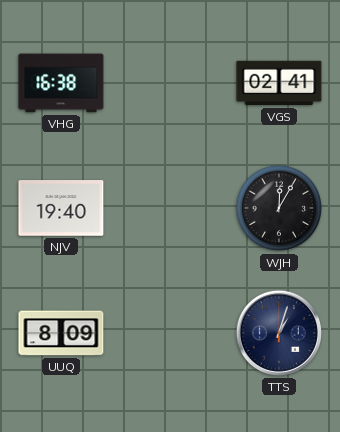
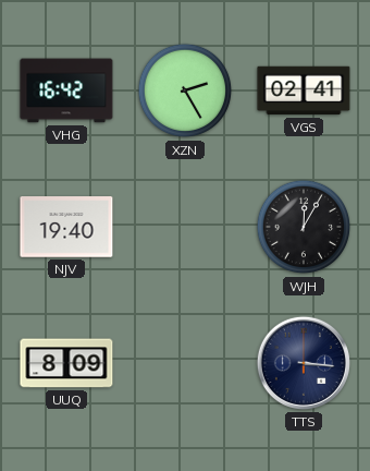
VHG: 16:38 -> 16:42 (66, 90)
XZN: none -> 2:25 (185, 90)
TTS: 1:03 -> 3:16 (304, 363)
